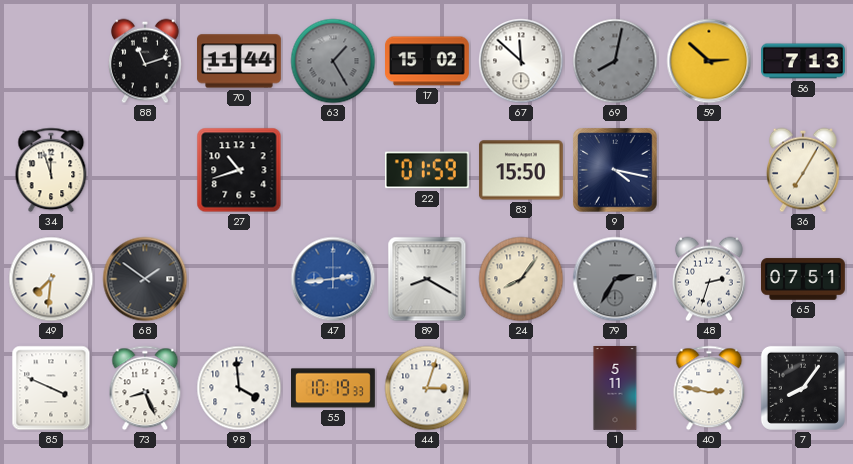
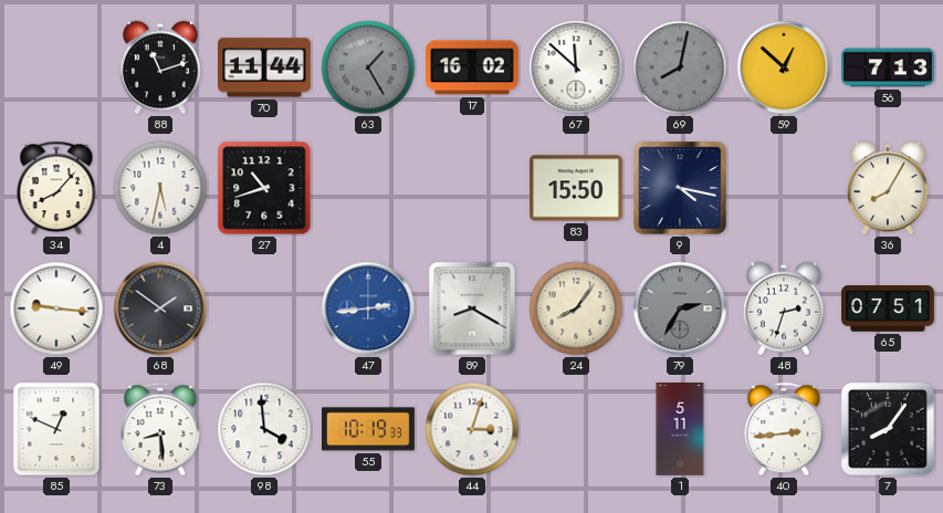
17: 15:02 -> 16:02 (473, 67)
59: 2:52 -> 12:52 (784, 67)
34: 11:57 -> 8:07 (56, 188)
4: none -> 5:32 (160, 188)
22: 01:59 -> none (427, 170)
36: 7:05 -> 8:05 (888, 188)
49: 7:31 -> 9:16 (56, 308)
85: 3:49 -> 12:49 (56, 429)
73: 8:26 -> 8:29 (160, 429)
40: 2:47 -> 2:44 (784, 429)
